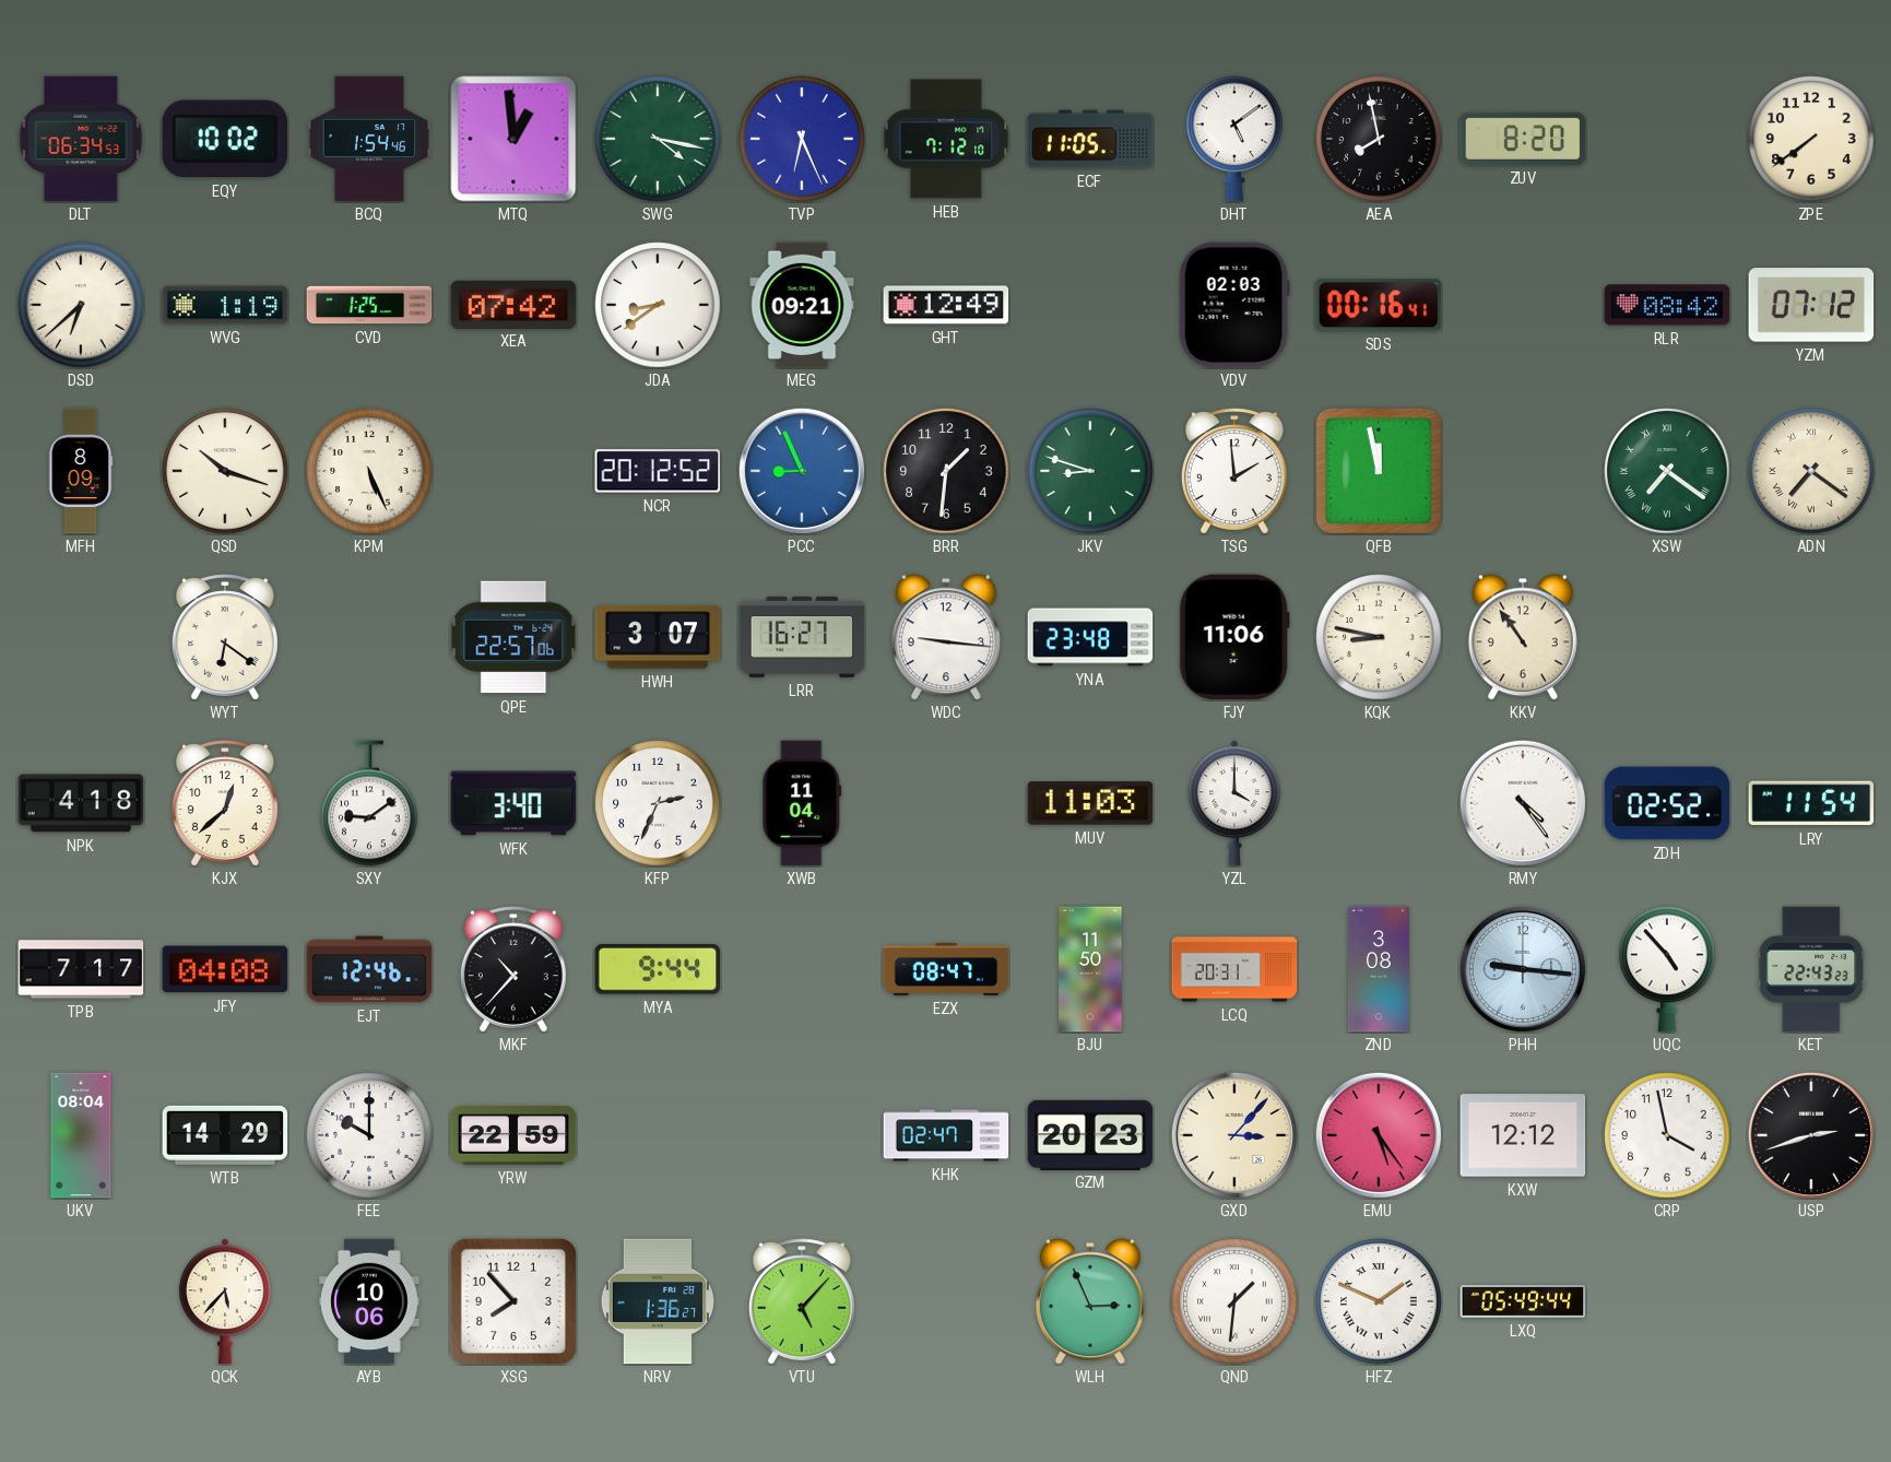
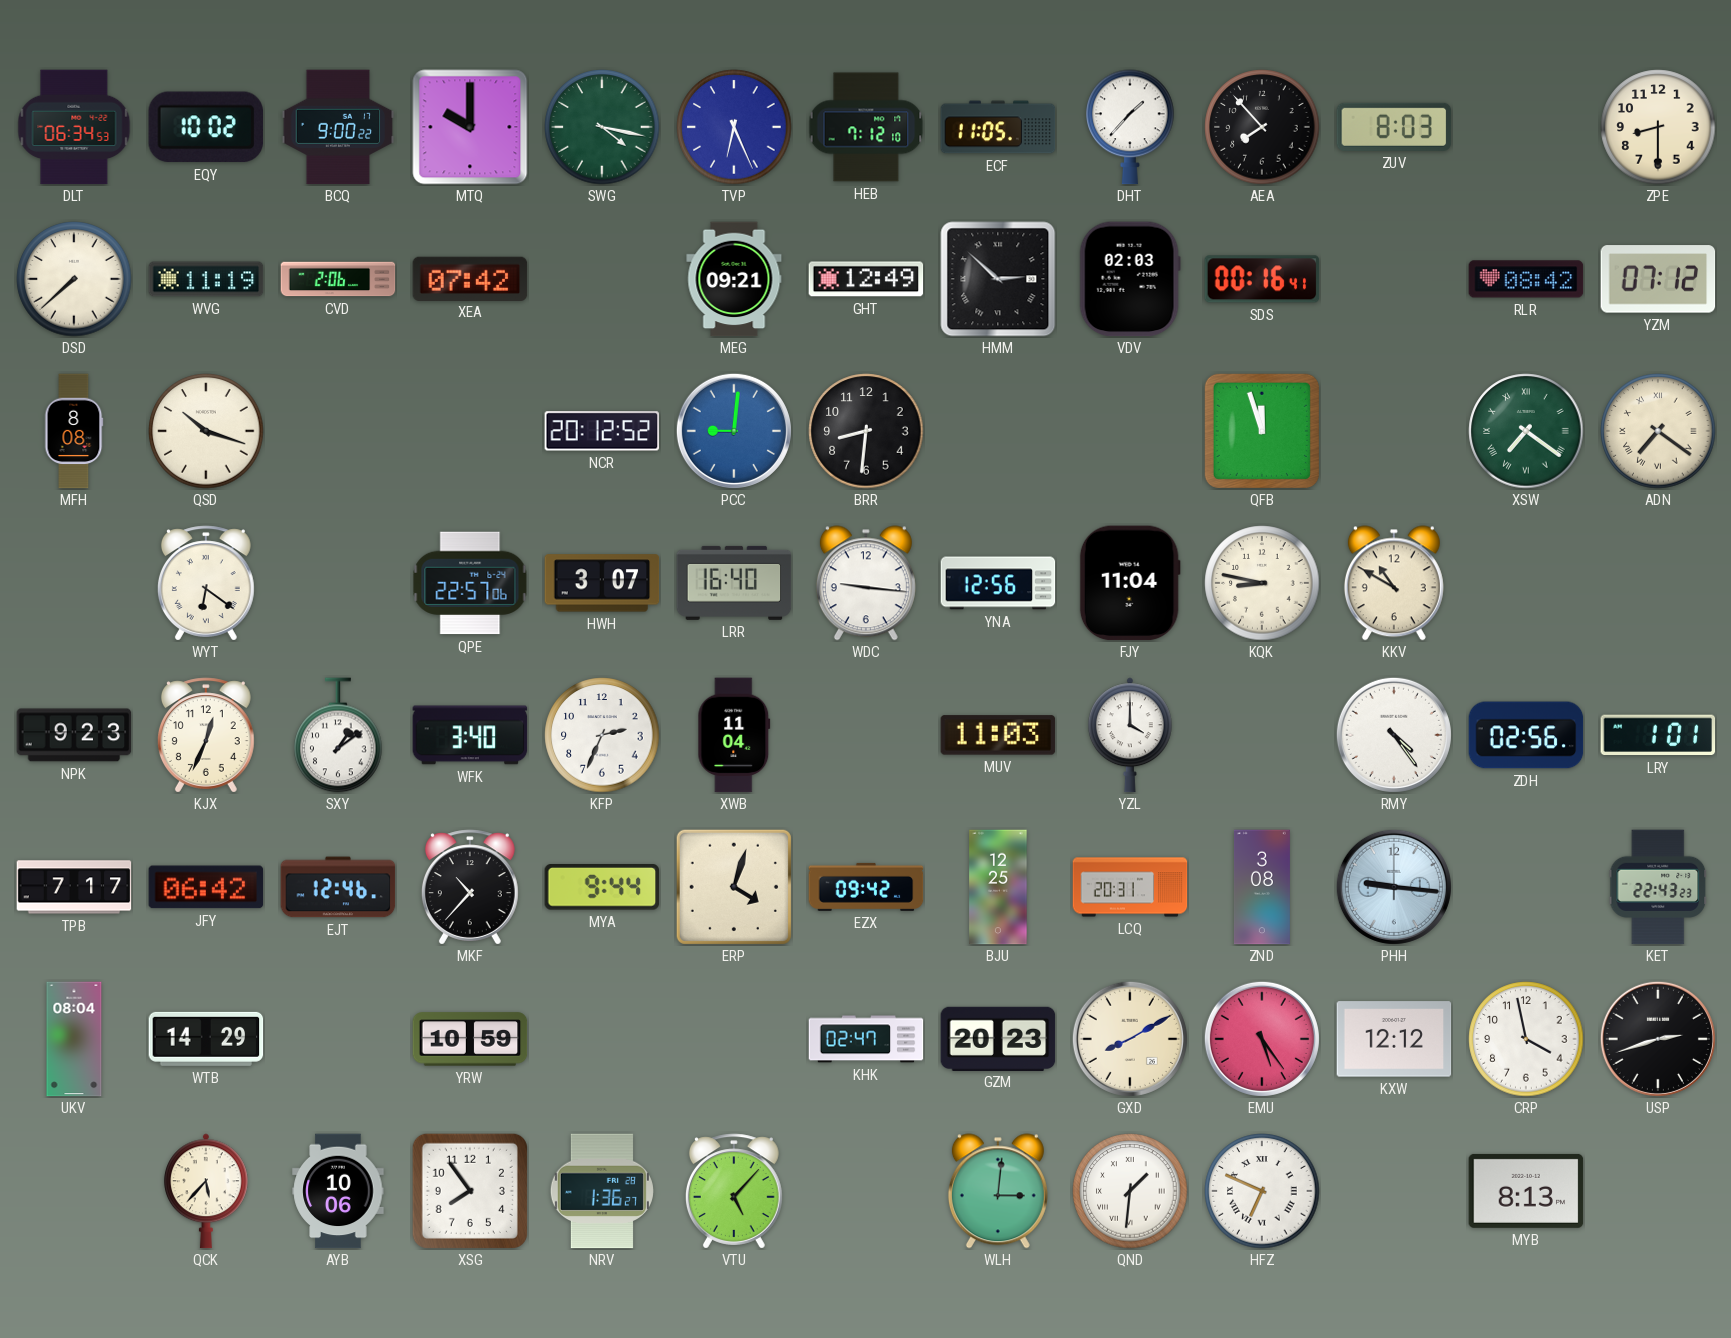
BCQ: 1:54 -> 9:00 (338, 127)
MTQ: 12:59 -> 10:00 (470, 127)
DHT: 5:09 -> 1:37 (1130, 127)
AEA: 7:58 -> 7:53 (1262, 127)
ZUV: 8:20 -> 8:03 (1394, 127)
ZPE: 7:39 -> 8:30 (1658, 127)
DSD: 6:38 -> 7:38 (74, 279)
WVG: 1:19 -> 11:19 (206, 279)
CVD: 1:25 -> 2:06 (338, 279)
JDA: 8:39 -> none (658, 305)
HMM: none -> 2:52 (998, 279)
MFH: 8:09 -> 8:08 (74, 431)
KPM: 5:26 -> none (369, 471)
PCC: 8:56 -> 9:01 (734, 431)
BRR: 1:31 -> 8:31 (866, 431)
JKV: 8:48 -> none (1090, 471)
TSG: 1:59 -> none (1234, 471)
QFB: 11:58 -> 11:57 (1262, 431)
LRR: 16:27 -> 16:40 (734, 583)
YNA: 23:48 -> 12:56 (998, 583)
FJY: 11:06 -> 11:04 (1130, 583)
KKV: 10:54 -> 10:50 (1394, 583)
NPK: 4:18 -> 9:23 (74, 735)
KJX: 12:38 -> 12:34 (206, 735)
SXY: 9:09 -> 1:09 (338, 735)
ZDH: 02:52 -> 02:56 (1526, 735)
LRY: 11:54 -> 1:01 (1658, 735)
JFY: 04:08 -> 06:42 (206, 887)
ERP: none -> 4:03 (734, 887)
EZX: 08:47 -> 09:42 (866, 887)
BJU: 11:50 -> 12:25 (998, 887)
UQC: 4:53 -> none (1667, 969)
FEE: 10:00 -> none (369, 1135)
YRW: 22:59 -> 10:59 (470, 1039)
GXD: 3:07 -> 8:10 (1130, 1039)
XSG: 7:53 -> 7:54 (470, 1191)
WLH: 2:56 -> 3:01 (998, 1191)
HFZ: 1:49 -> 6:49 (1262, 1191)
LXQ: 05:49 -> none (1523, 1302)
MYB: none -> 8:13 (1526, 1191)
